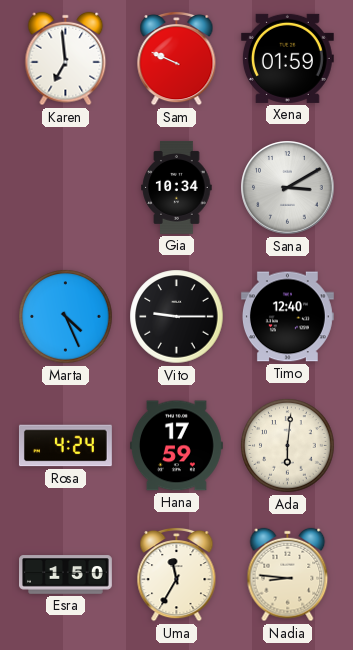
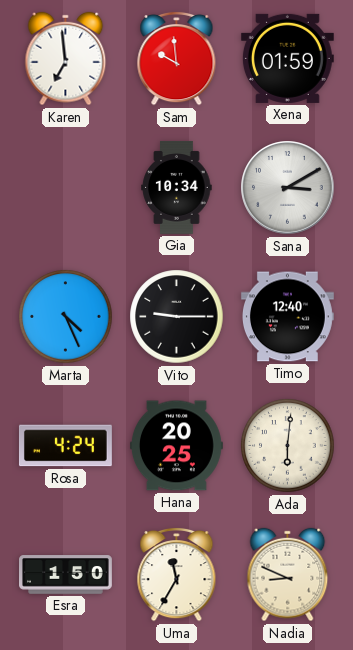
Sam: 9:49 -> 9:59 (177, 58)
Hana: 17:59 -> 20:25 (176, 446)
Nadia: 8:46 -> 8:49 (288, 575)
